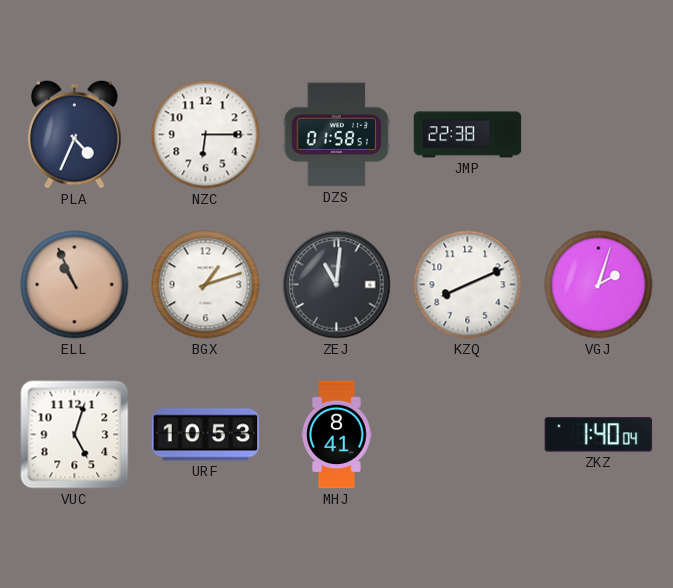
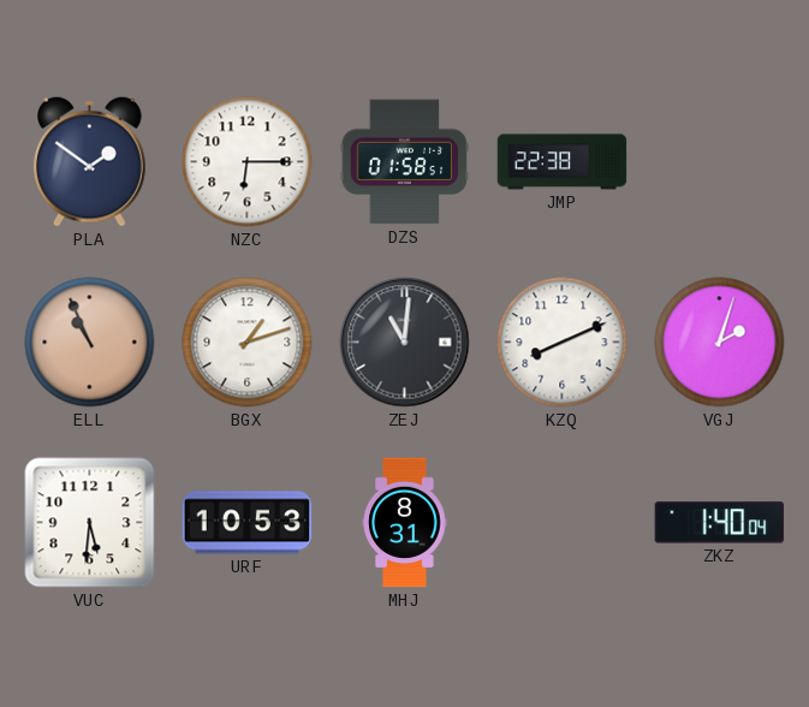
PLA: 4:34 -> 1:51 (90, 161)
VUC: 5:03 -> 5:31 (90, 523)
MHJ: 8:41 -> 8:31 (405, 523)
